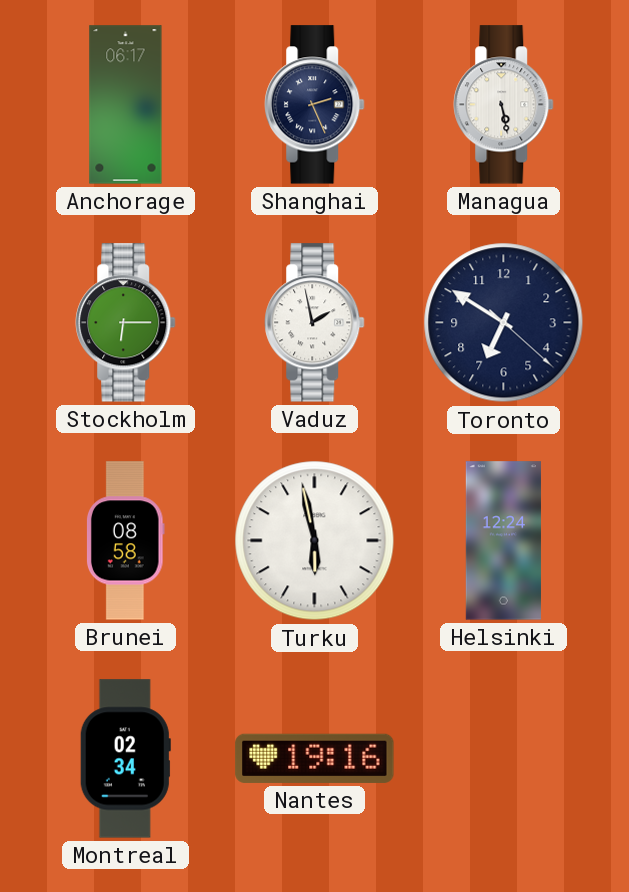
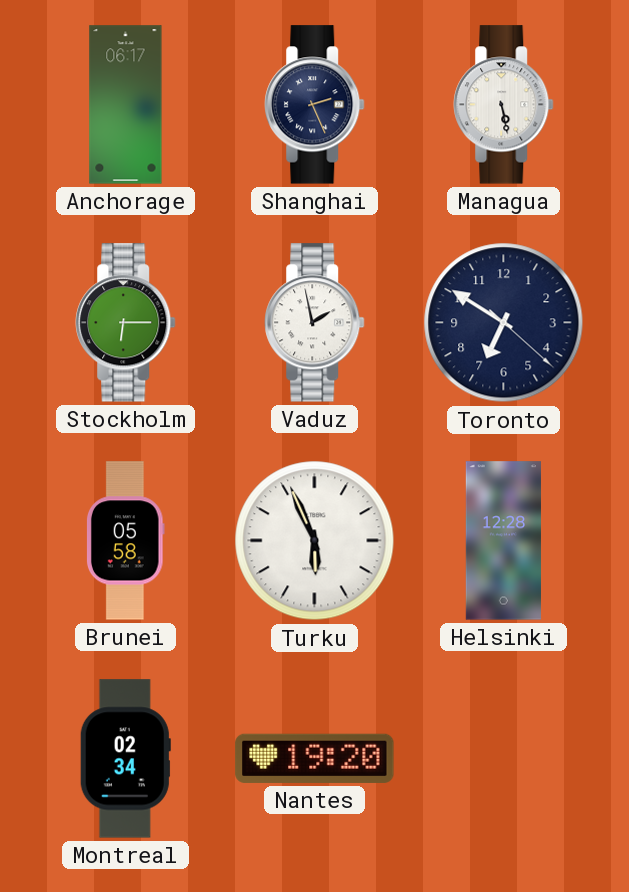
Brunei: 08:58 -> 05:58 (125, 541)
Turku: 5:58 -> 5:56 (315, 541)
Helsinki: 12:24 -> 12:28 (503, 541)
Nantes: 19:16 -> 19:20 (315, 758)
